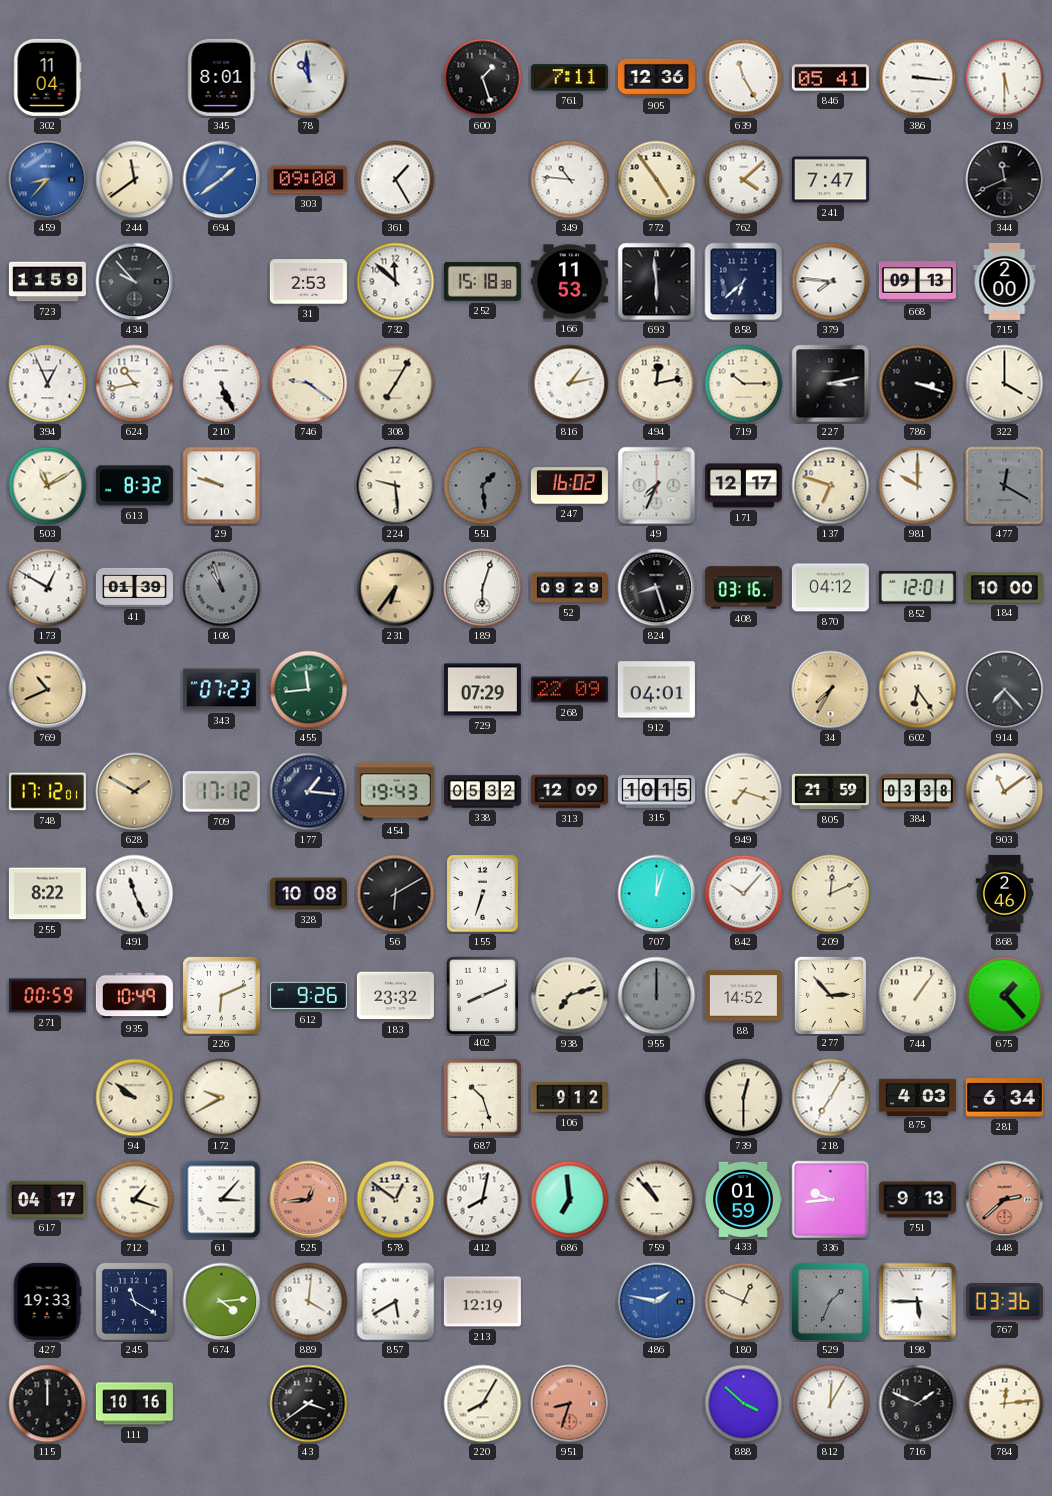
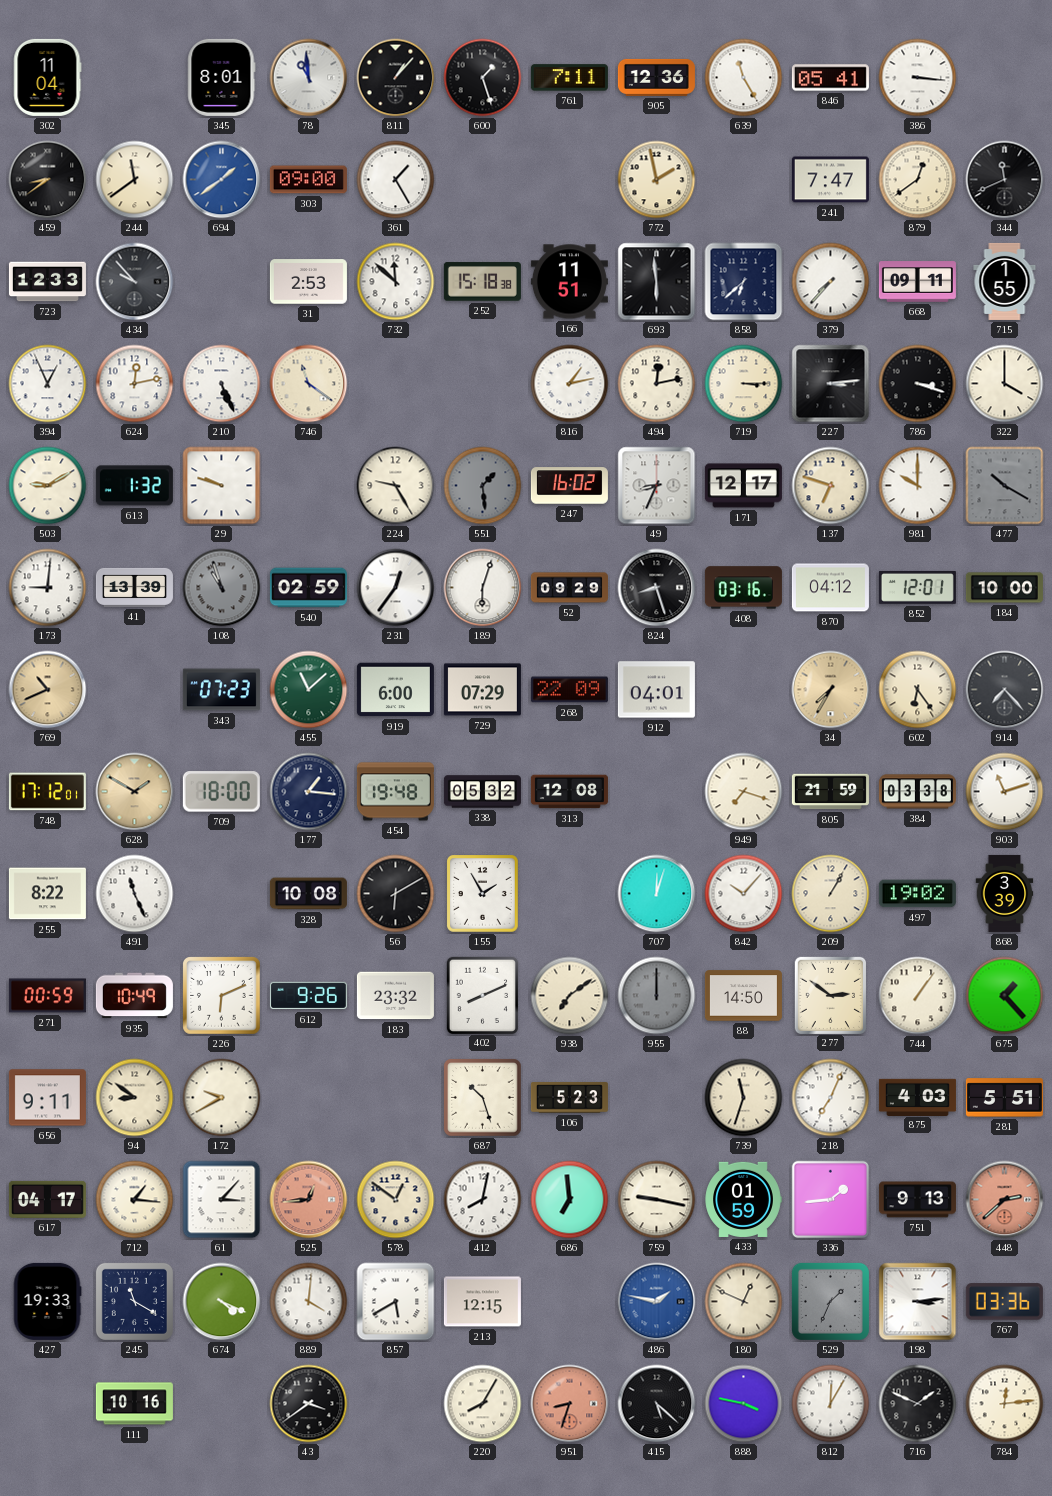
811: none -> 1:07 (396, 78)
219: 5:30 -> none (1005, 78)
459: 8:37 -> 8:39 (48, 180)
459 dial: blue -> black (48, 180)
349: 10:46 -> none (570, 180)
772: 4:54 -> 1:58 (657, 180)
762: 4:08 -> none (744, 180)
879: none -> 12:39 (918, 180)
723: 11:59 -> 12:33 (47, 282)
166: 11:53 -> 11:51 (569, 282)
379: 7:46 -> 7:37 (831, 282)
668: 09:13 -> 09:11 (917, 282)
715: 2:00 -> 1:55 (1005, 281)
624: 10:43 -> 12:13 (135, 384)
746: 9:21 -> 11:21 (309, 384)
308: 7:05 -> none (396, 384)
719: 10:15 -> 3:15 (744, 384)
227: 3:13 -> 3:14 (831, 384)
503: 11:10 -> 9:10 (48, 486)
613: 8:32 -> 1:32 (134, 486)
224: 9:29 -> 9:25 (396, 486)
49: 7:34 -> 8:34 (657, 486)
477: 12:20 -> 10:20 (1005, 486)
173: 12:50 -> 9:01 (48, 588)
41: 01:39 -> 13:39 (134, 587)
540: none -> 02:59 (308, 588)
231: 6:36 -> 12:36 (396, 588)
231 dial: champagne -> white (396, 588)
455: 11:44 -> 11:08 (309, 690)
919: none -> 6:00 (395, 690)
709: 17:12 -> 18:00 (221, 792)
454: 19:43 -> 19:48 (395, 792)
313: 12:09 -> 12:08 (569, 792)
315: 10:15 -> none (656, 792)
903: 11:09 -> 11:12 (1005, 792)
155: 6:33 -> 1:55 (483, 894)
209: 12:11 -> 1:05 (831, 894)
497: none -> 19:02 (917, 894)
868: 2:46 -> 3:39 (1005, 893)
938: 7:12 -> 7:09 (570, 996)
88: 14:52 -> 14:50 (743, 996)
277: 2:53 -> 2:51 (830, 995)
656: none -> 9:11 (47, 1098)
94: 9:51 -> 8:51 (135, 1098)
106: 9:12 -> 5:23 (569, 1098)
739: 12:30 -> 11:33 (744, 1098)
218: 7:05 -> 7:04 (831, 1098)
281: 6:34 -> 5:51 (1004, 1098)
712: 1:18 -> 1:16 (135, 1200)
759: 10:53 -> 9:17 (657, 1200)
336: 9:44 -> 1:44 (831, 1200)
674: 4:14 -> 4:19 (222, 1302)
213: 12:19 -> 12:15 (482, 1302)
198: 5:45 -> 3:14 (918, 1302)
115: 12:00 -> none (48, 1404)
415: none -> 5:22 (657, 1404)
888: 3:52 -> 3:47 (744, 1404)
